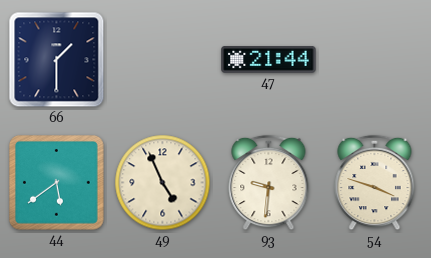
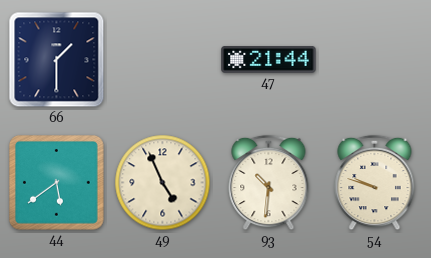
93: 9:31 -> 10:31 (269, 183)
54: 3:48 -> 9:48 (375, 183)
